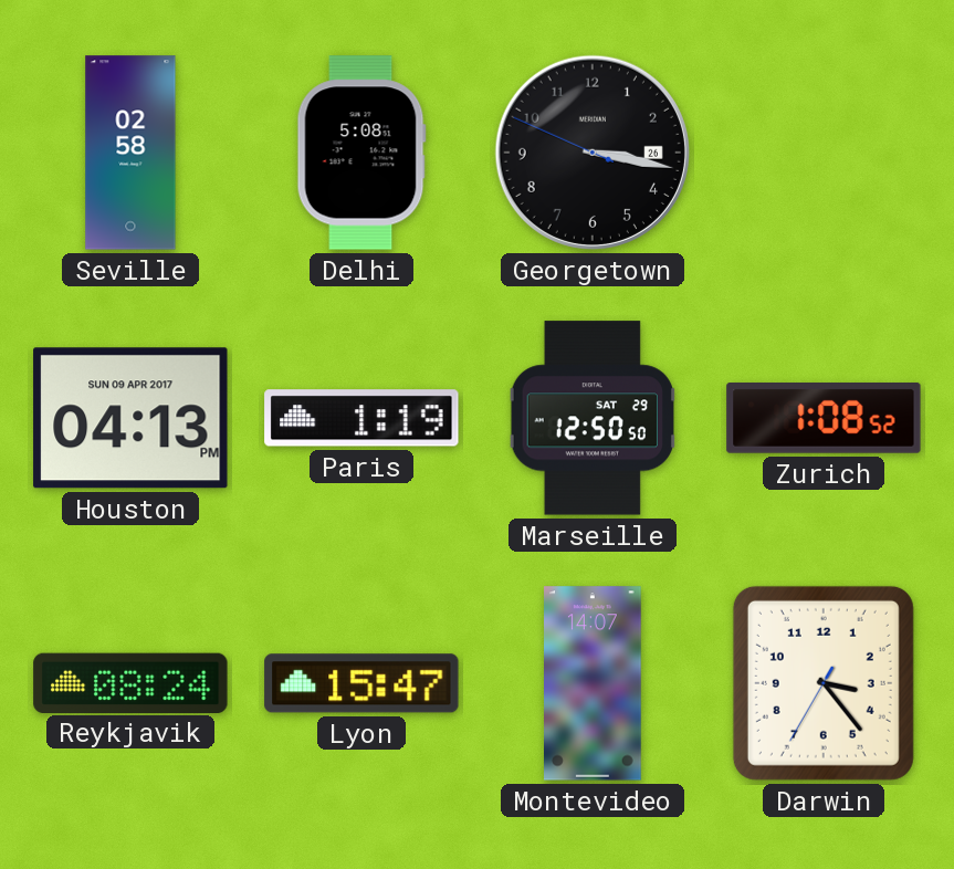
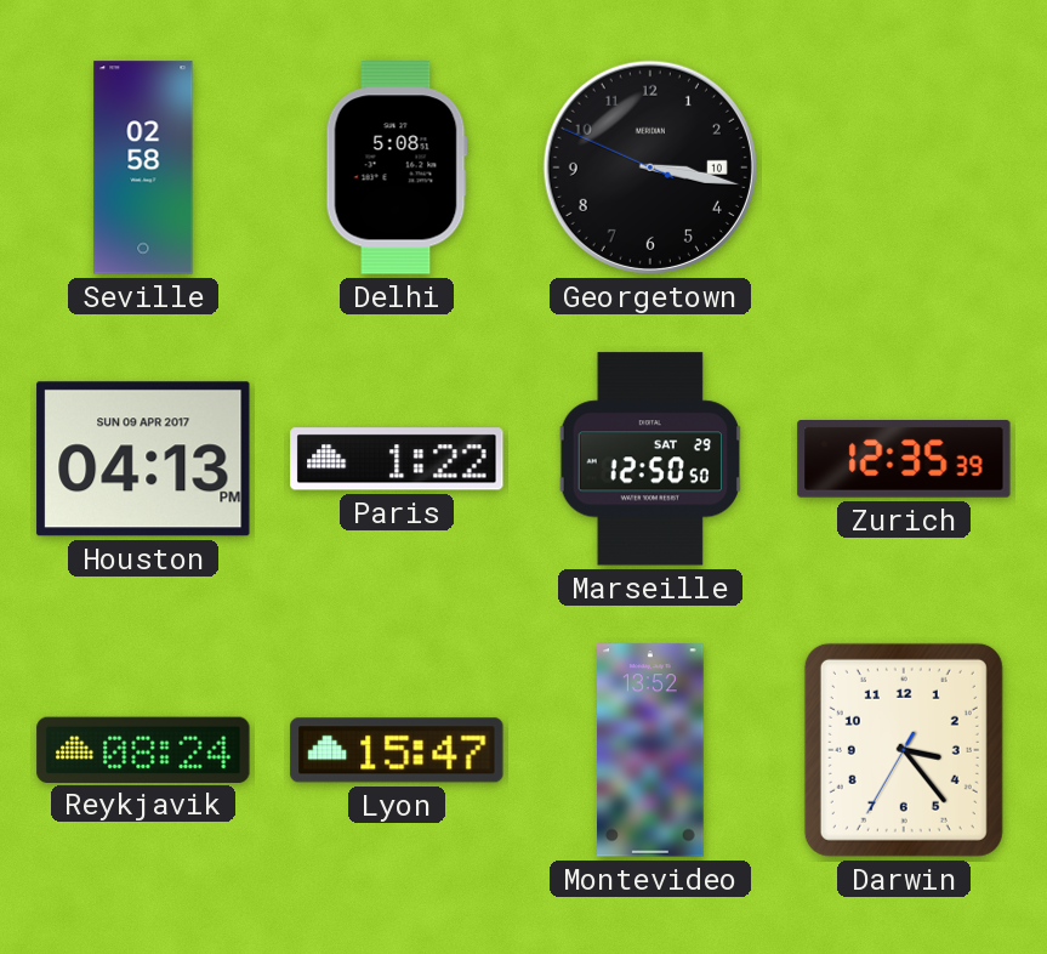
Georgetown date: 26 -> 10 (650, 167)
Paris: 1:19 -> 1:22 (397, 459)
Zurich: 1:08 -> 12:35 (904, 460)
Montevideo: 14:07 -> 13:52 (651, 750)
